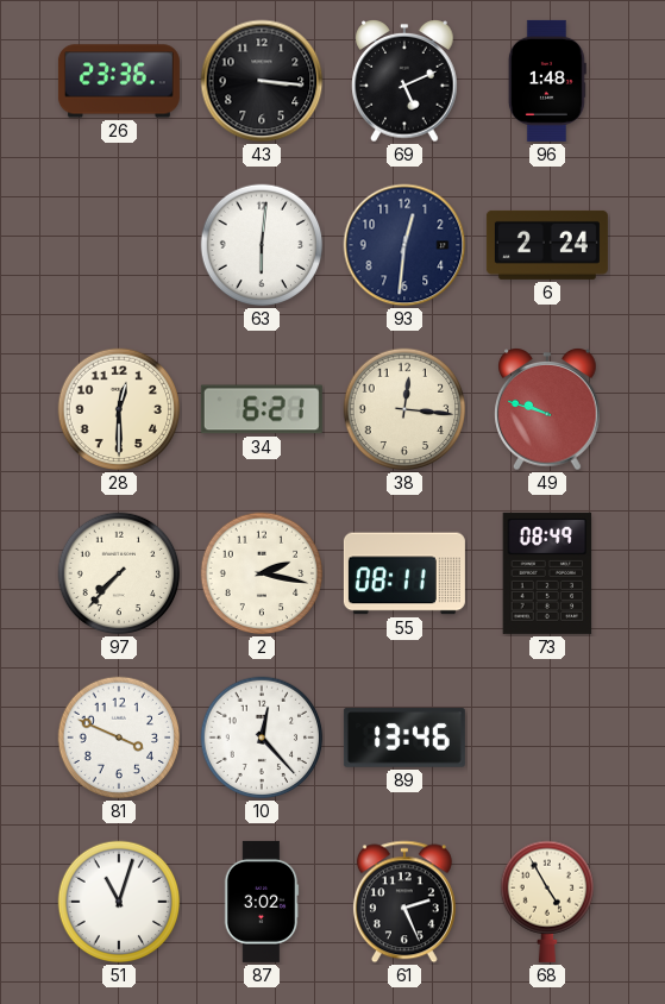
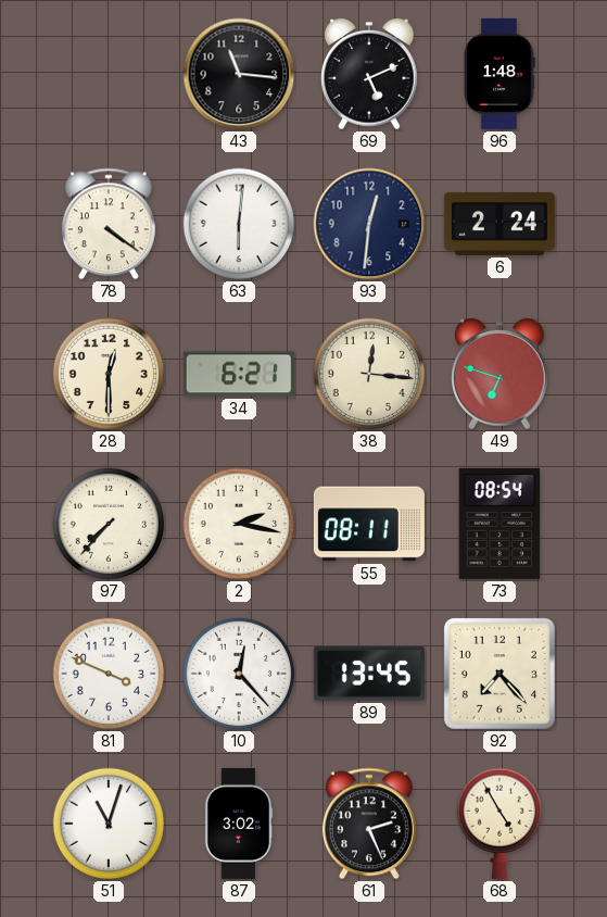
26: 23:36 -> none (119, 81)
43: 3:16 -> 11:16 (239, 74)
78: none -> 4:21 (109, 224)
49: 9:48 -> 6:48 (499, 375)
73: 08:49 -> 08:54 (499, 524)
89: 13:46 -> 13:45 (369, 674)
92: none -> 7:23 (499, 674)
